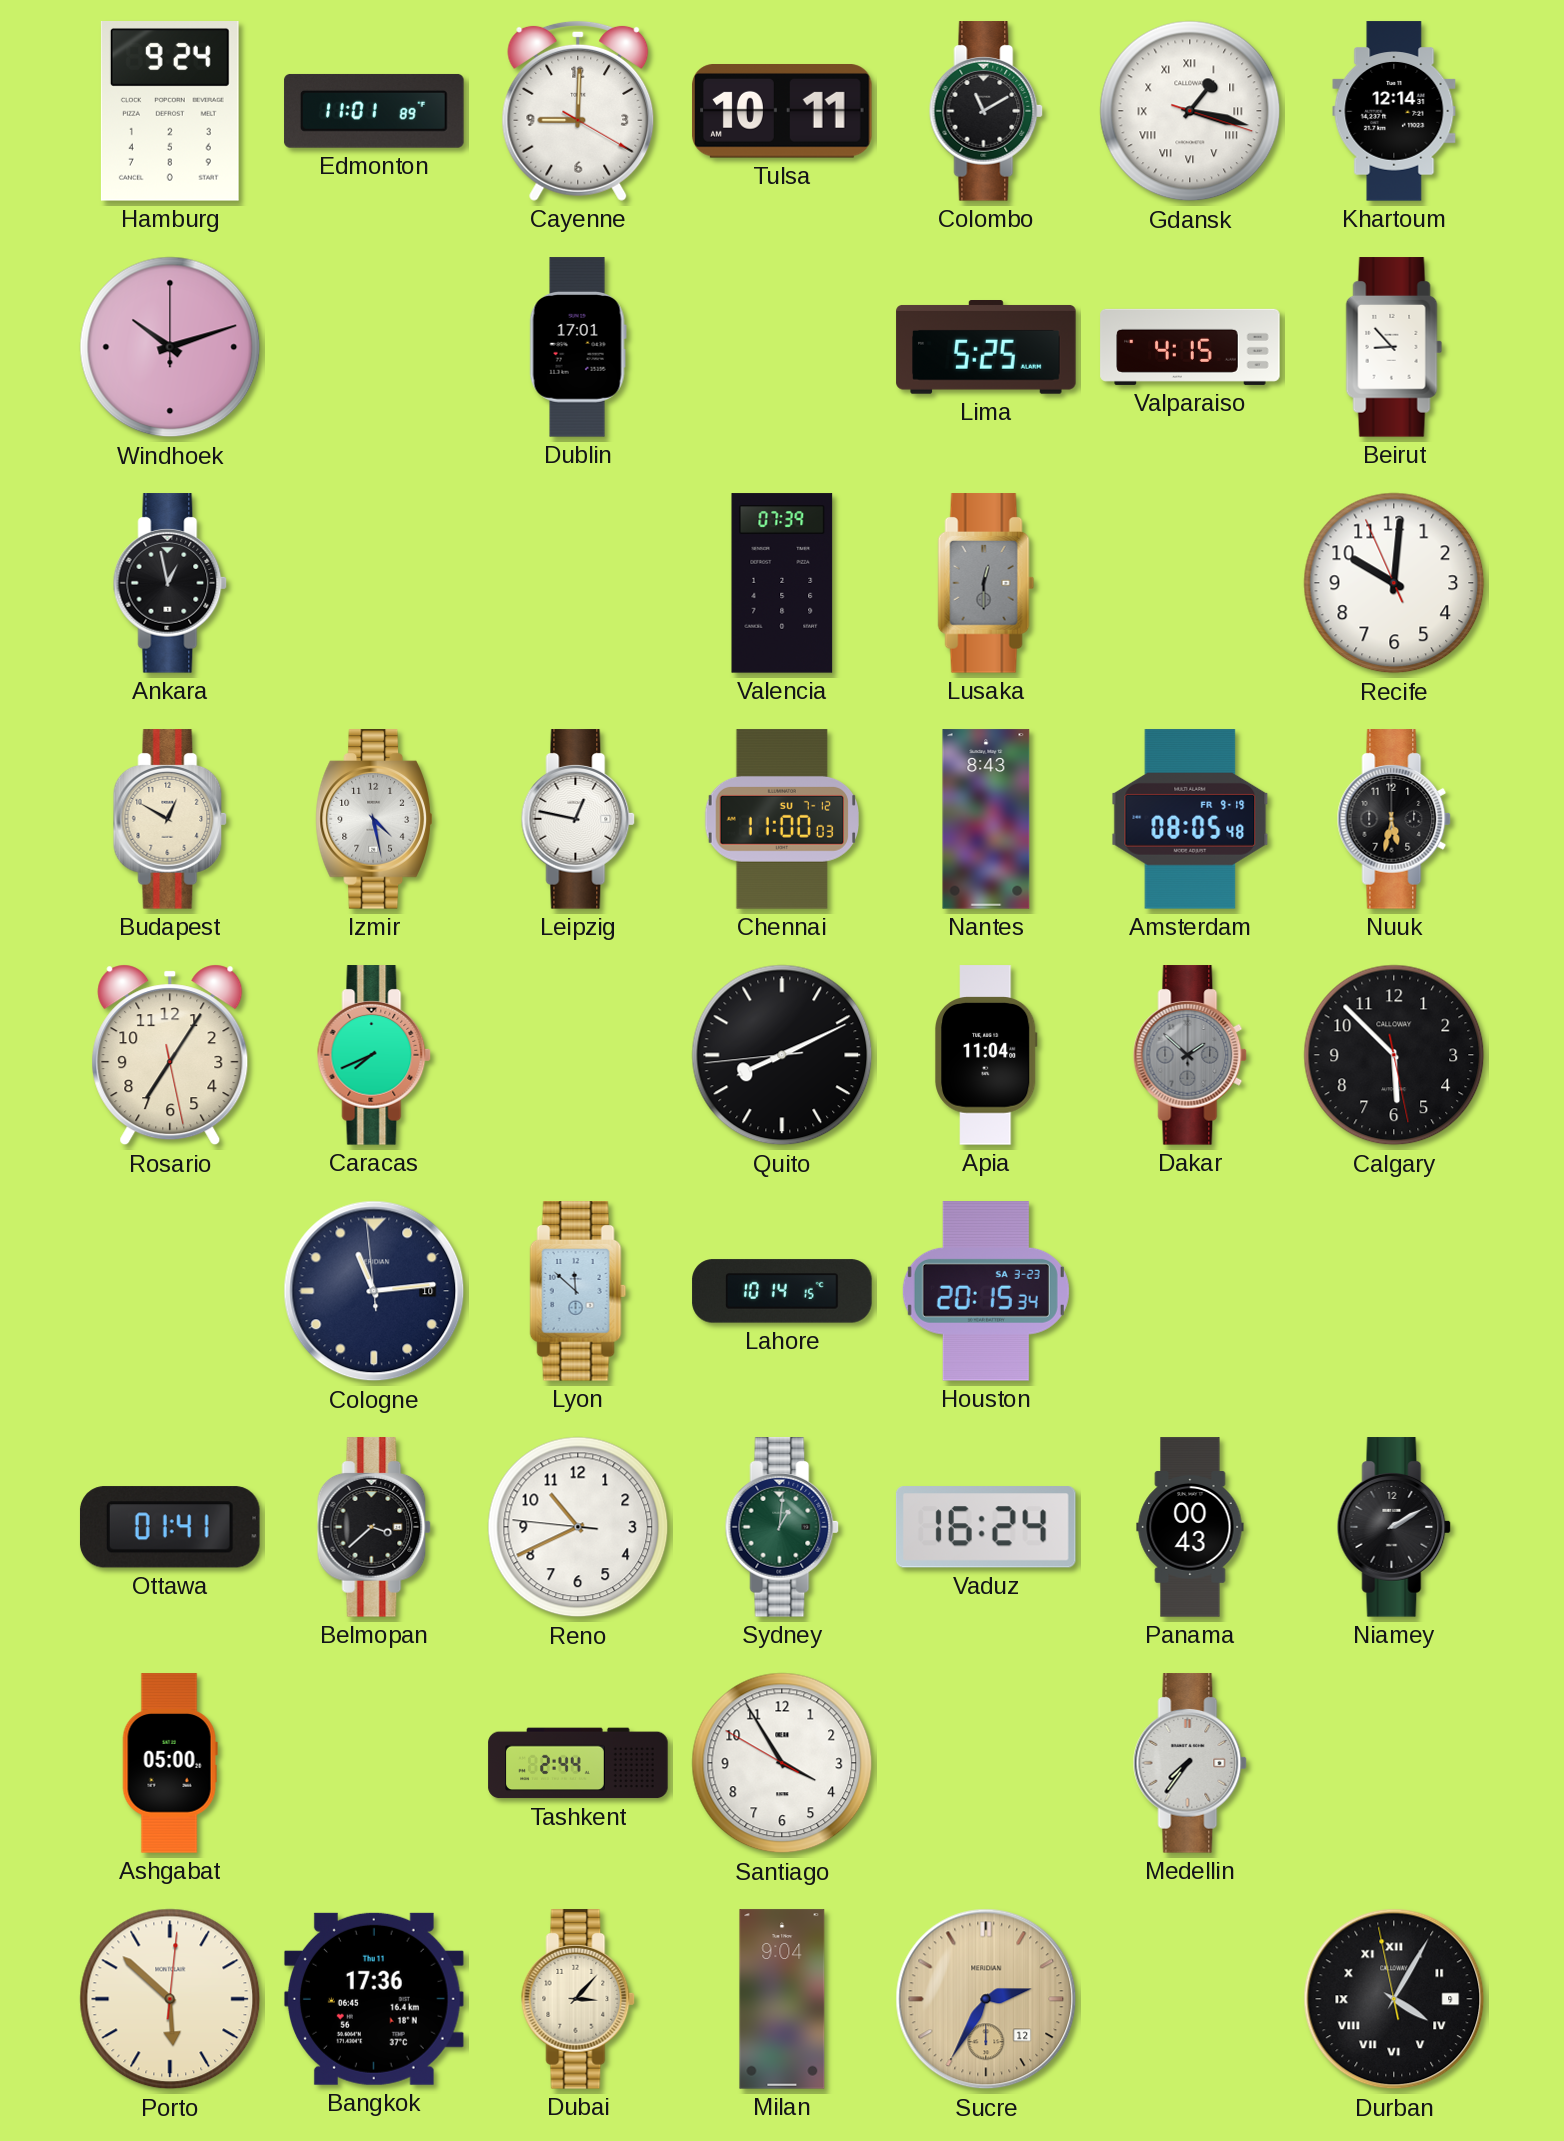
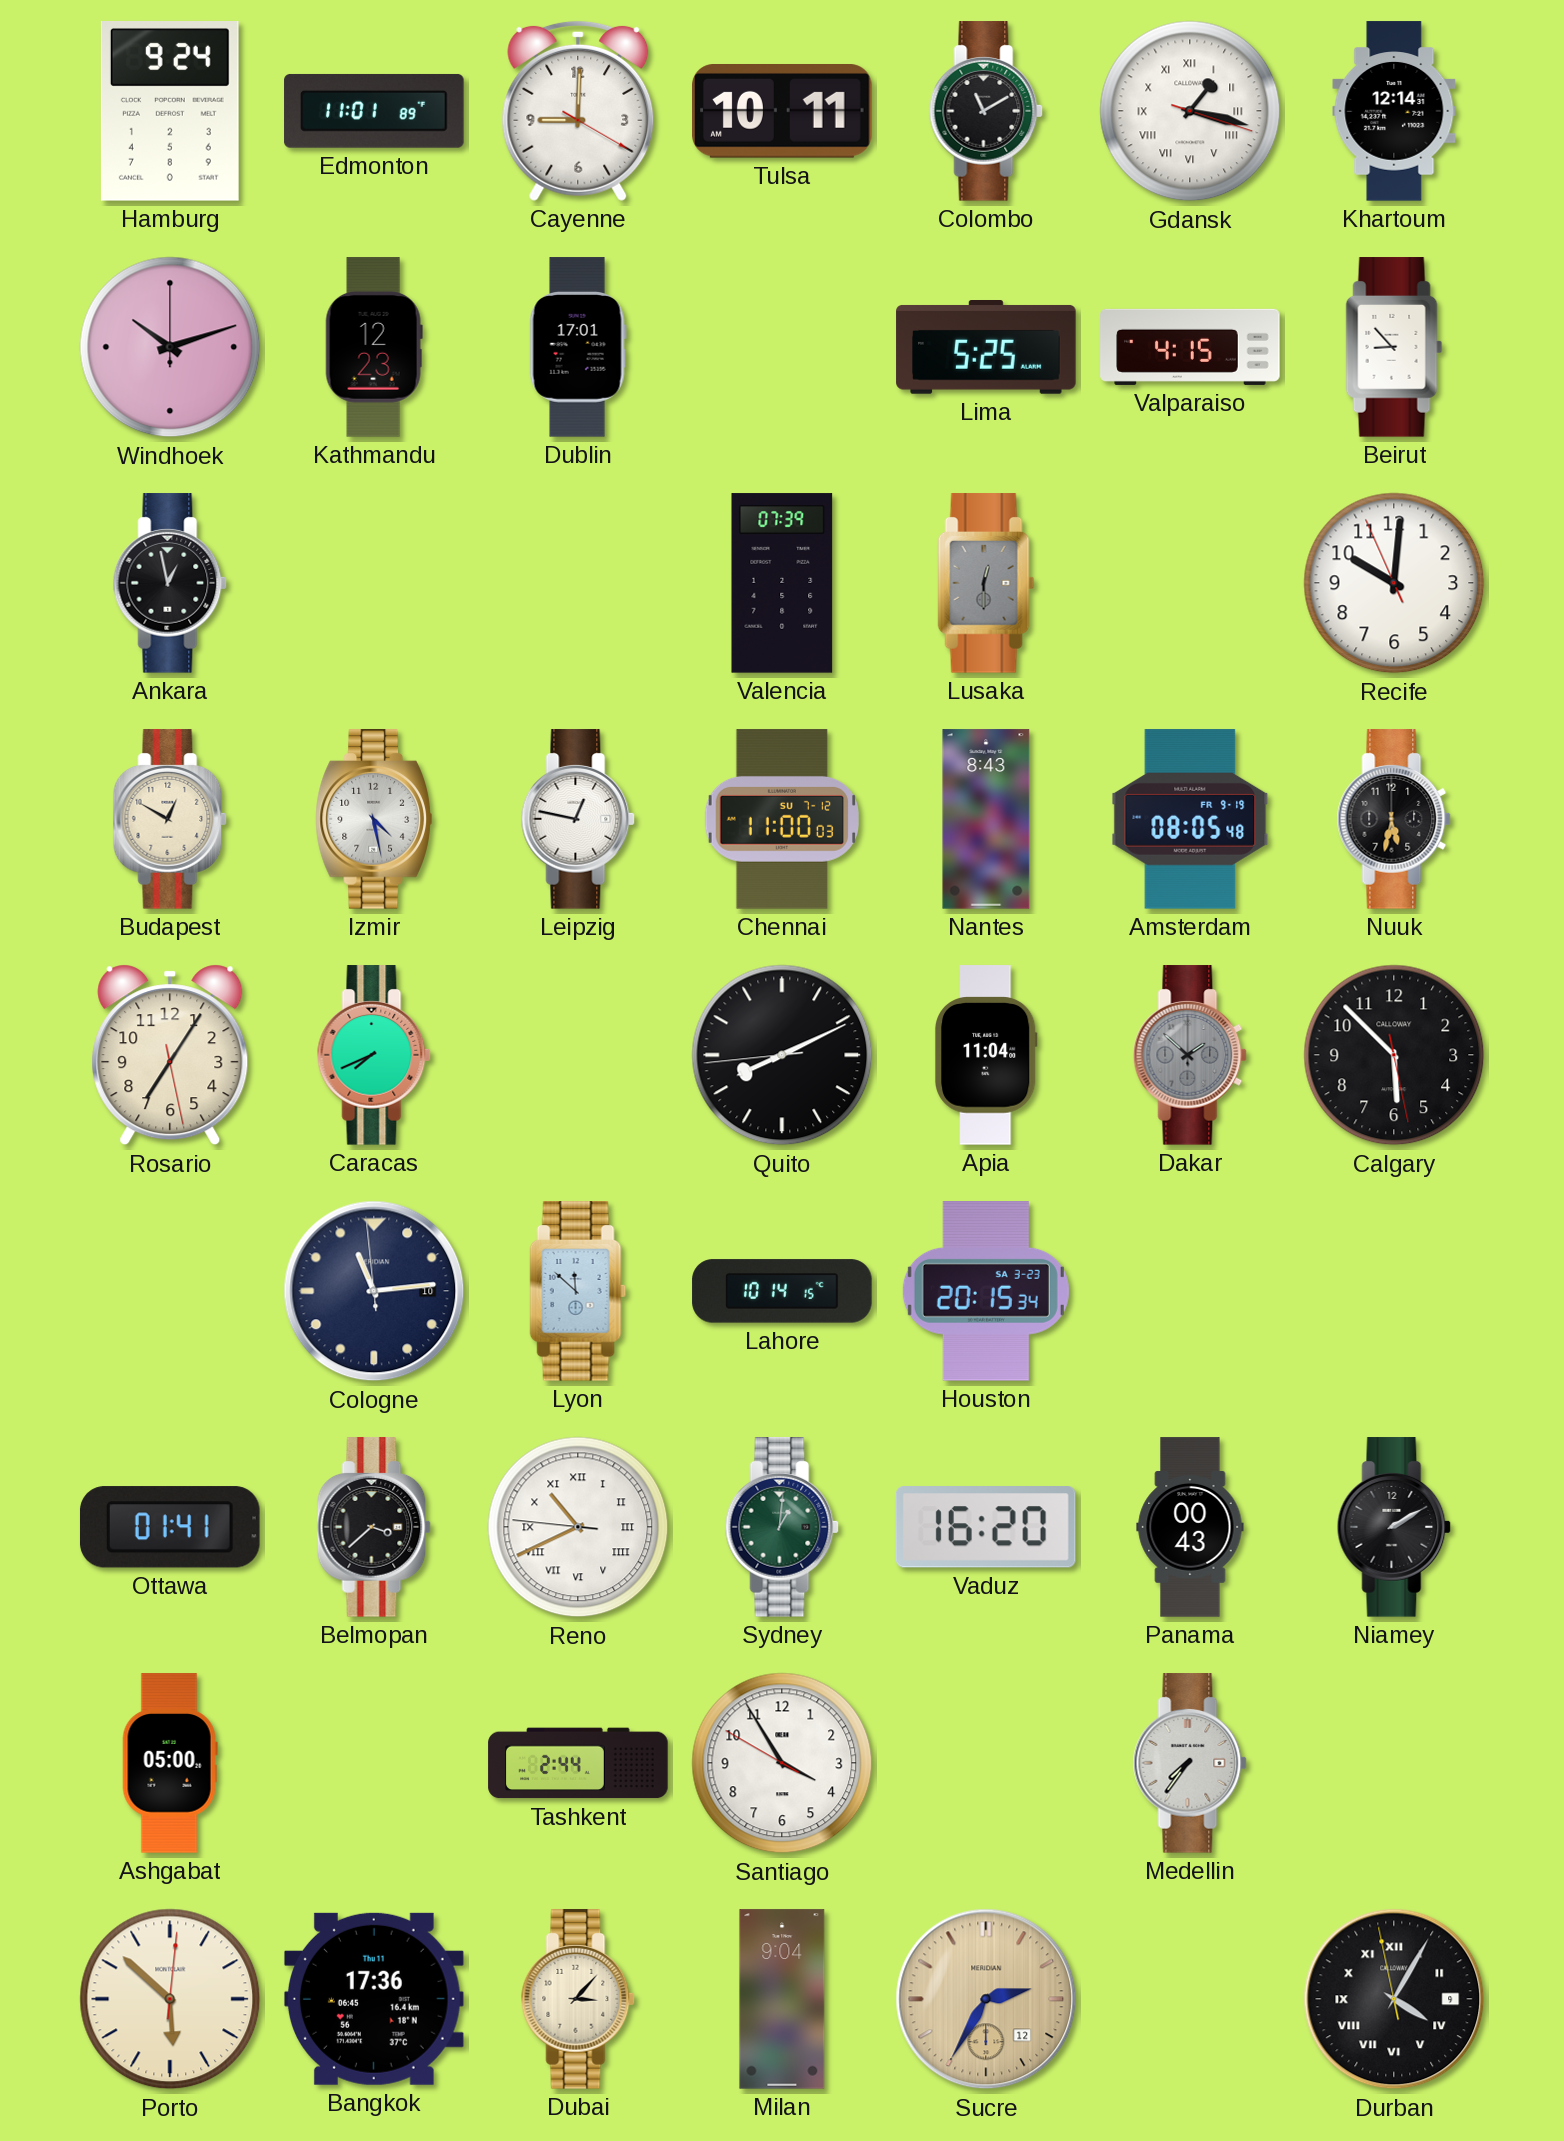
Kathmandu: none -> 12:23 (374, 347)
Reno numerals: Arabic -> Roman (578, 1527)
Vaduz: 16:24 -> 16:20 (986, 1527)
